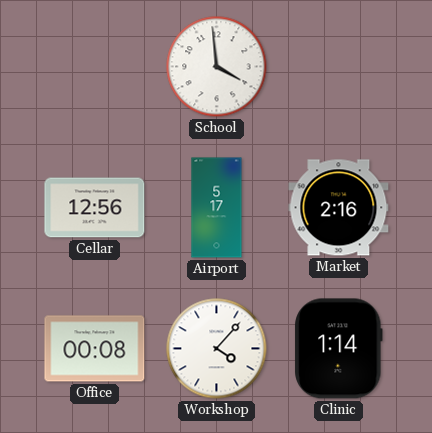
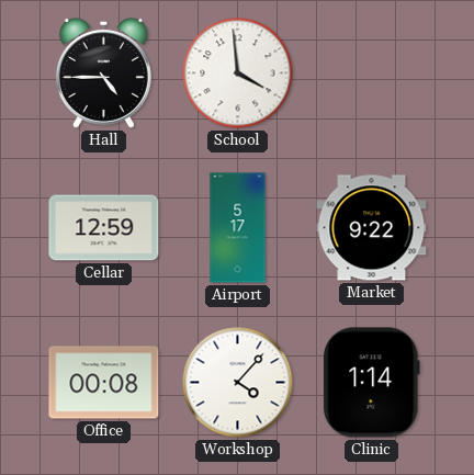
Hall: none -> 4:45 (103, 72)
Cellar: 12:56 -> 12:59 (104, 228)
Market: 2:16 -> 9:22 (372, 228)
